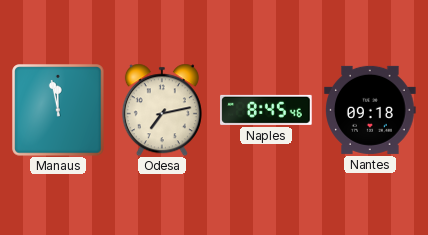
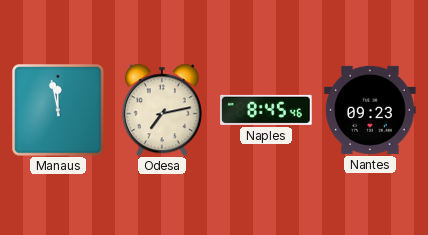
Nantes: 09:18 -> 09:23 (370, 110)
